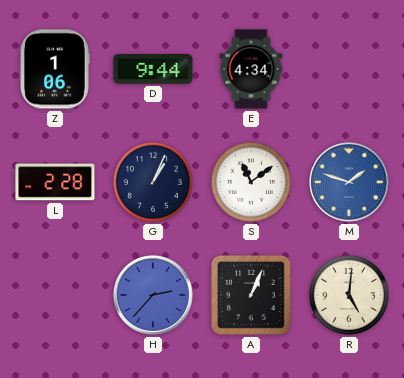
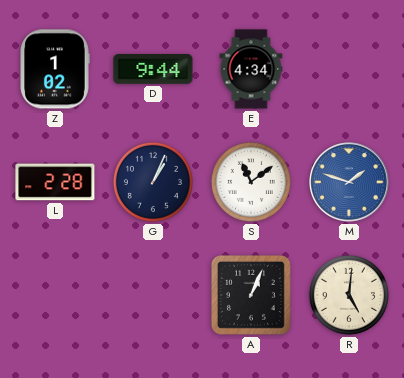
Z: 1:06 -> 1:02 (55, 69)
H: 2:37 -> none (154, 296)
